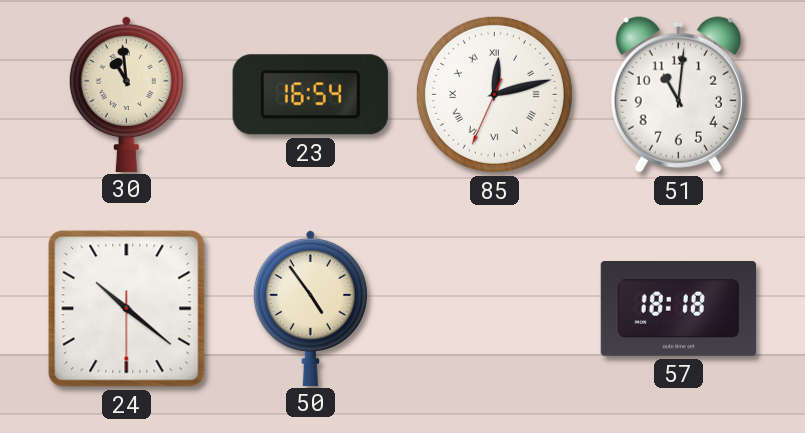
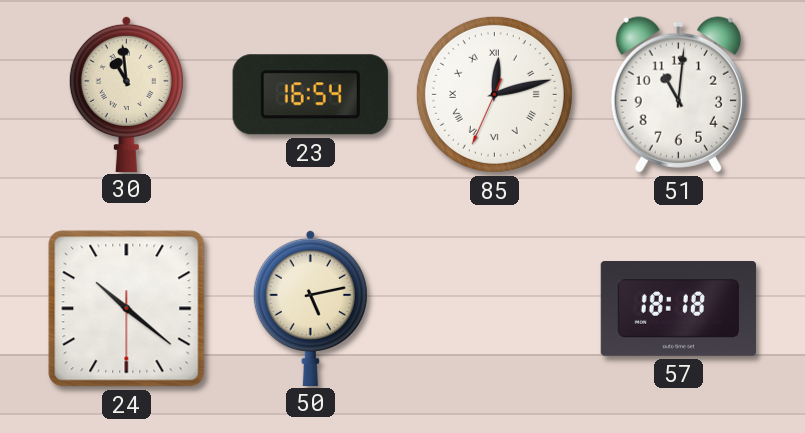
50: 4:54 -> 5:13 (310, 307)
